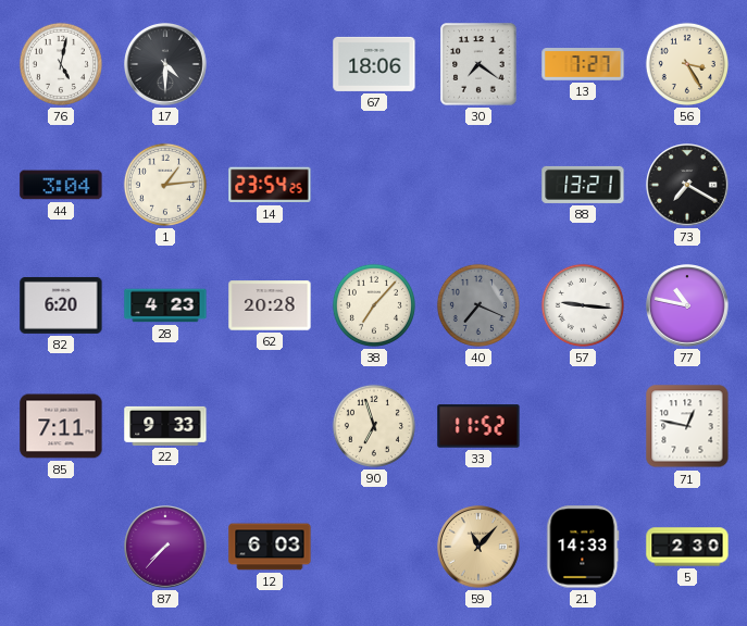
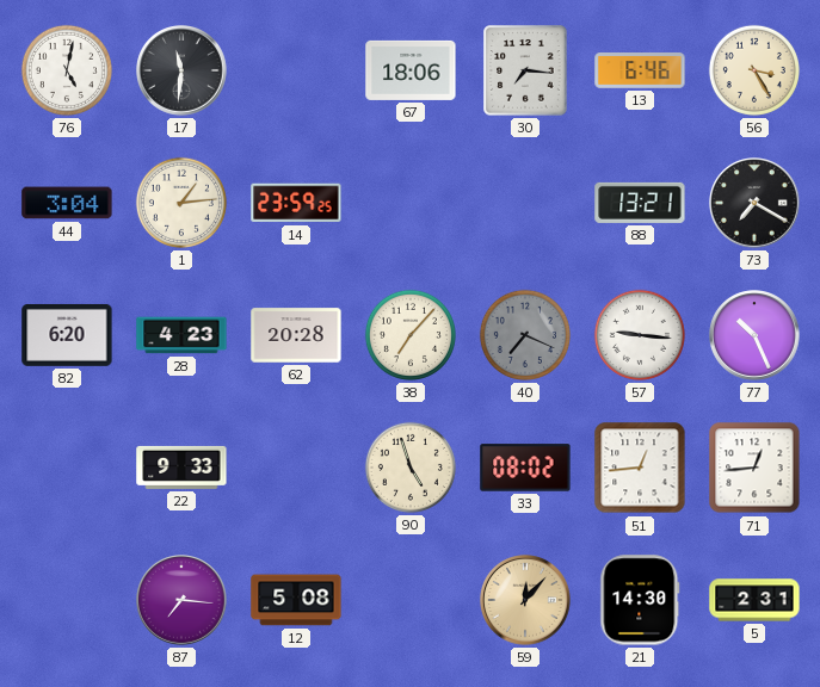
17: 4:30 -> 11:31 (181, 70)
30: 7:21 -> 7:16 (525, 70)
13: 7:27 -> 6:46 (640, 70)
14: 23:54 -> 23:59 (296, 203)
77: 10:47 -> 10:26 (754, 335)
85: 7:11 -> none (61, 426)
90: 6:57 -> 4:57 (411, 468)
33: 11:52 -> 08:02 (525, 468)
51: none -> 12:44 (640, 468)
71: 12:47 -> 12:44 (754, 468)
87: 7:37 -> 7:16 (181, 600)
12: 6:03 -> 5:08 (296, 600)
59: 11:07 -> 12:07 (525, 600)
21: 14:33 -> 14:30 (640, 600)
5: 2:30 -> 2:31 (754, 600)
